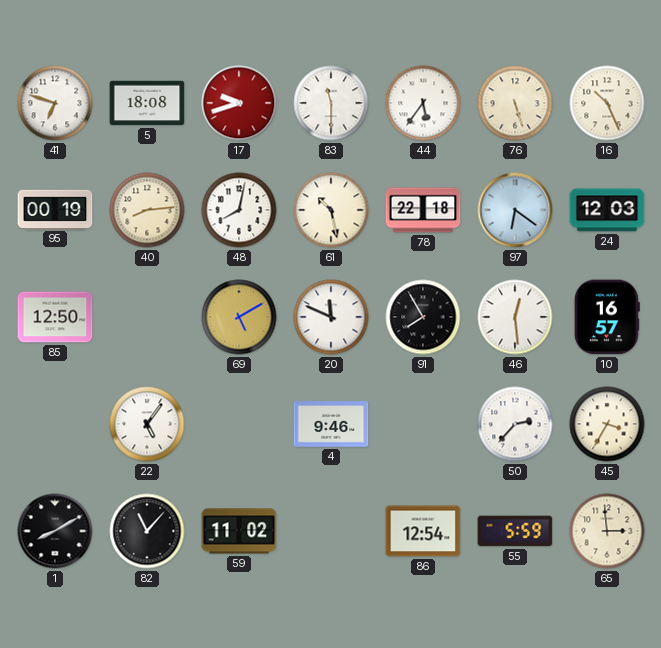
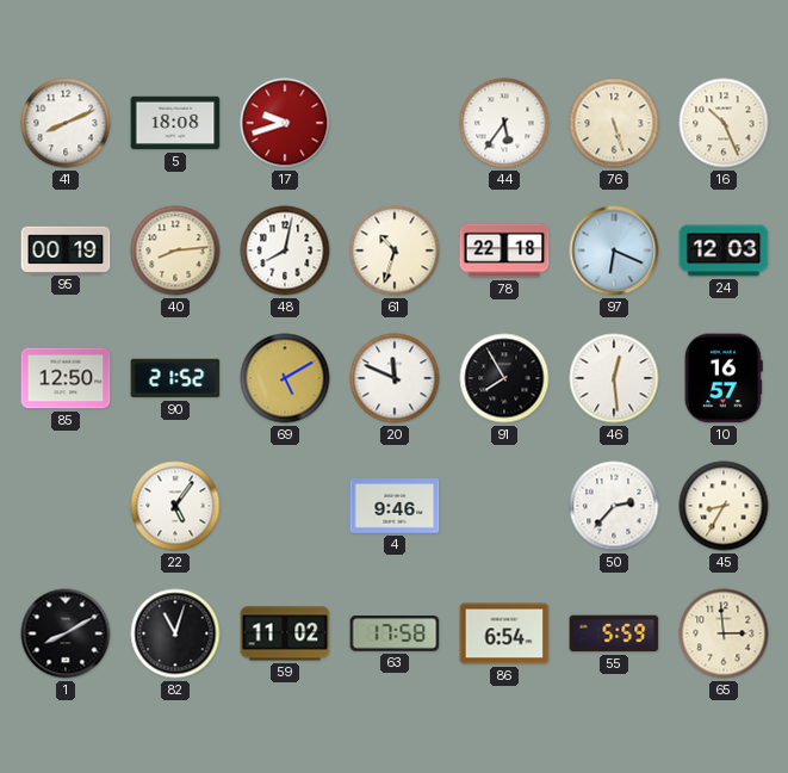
41: 6:48 -> 8:11 (66, 123)
83: 11:30 -> none (331, 103)
61: 10:28 -> 10:33 (395, 251)
97: 6:21 -> 6:19 (614, 251)
90: none -> 21:52 (175, 378)
45: 3:35 -> 8:35 (724, 506)
82: 11:07 -> 11:03 (175, 633)
63: none -> 17:58 (395, 633)
86: 12:54 -> 6:54 (504, 633)
